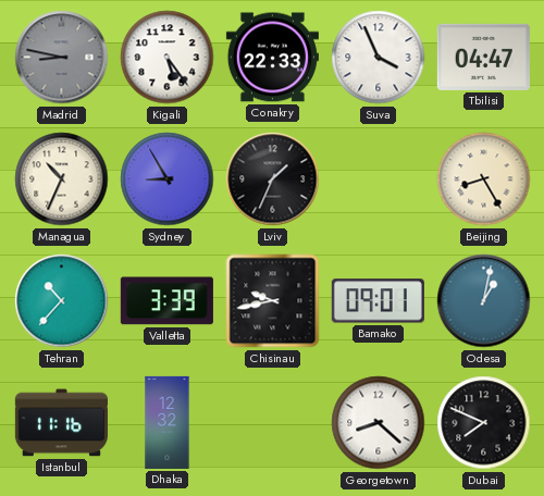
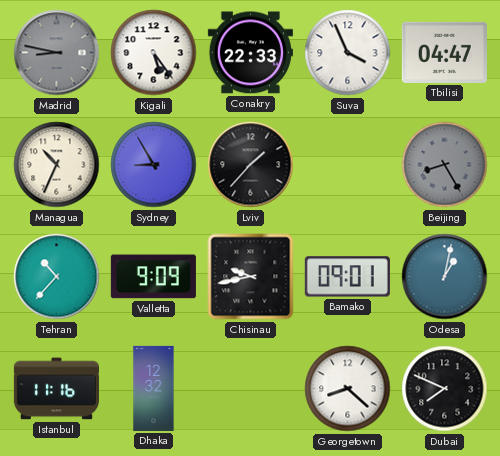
Lviv: 1:34 -> 1:37 (251, 165)
Beijing dial: cream -> grey (445, 165)
Valletta: 3:39 -> 9:09 (153, 277)
